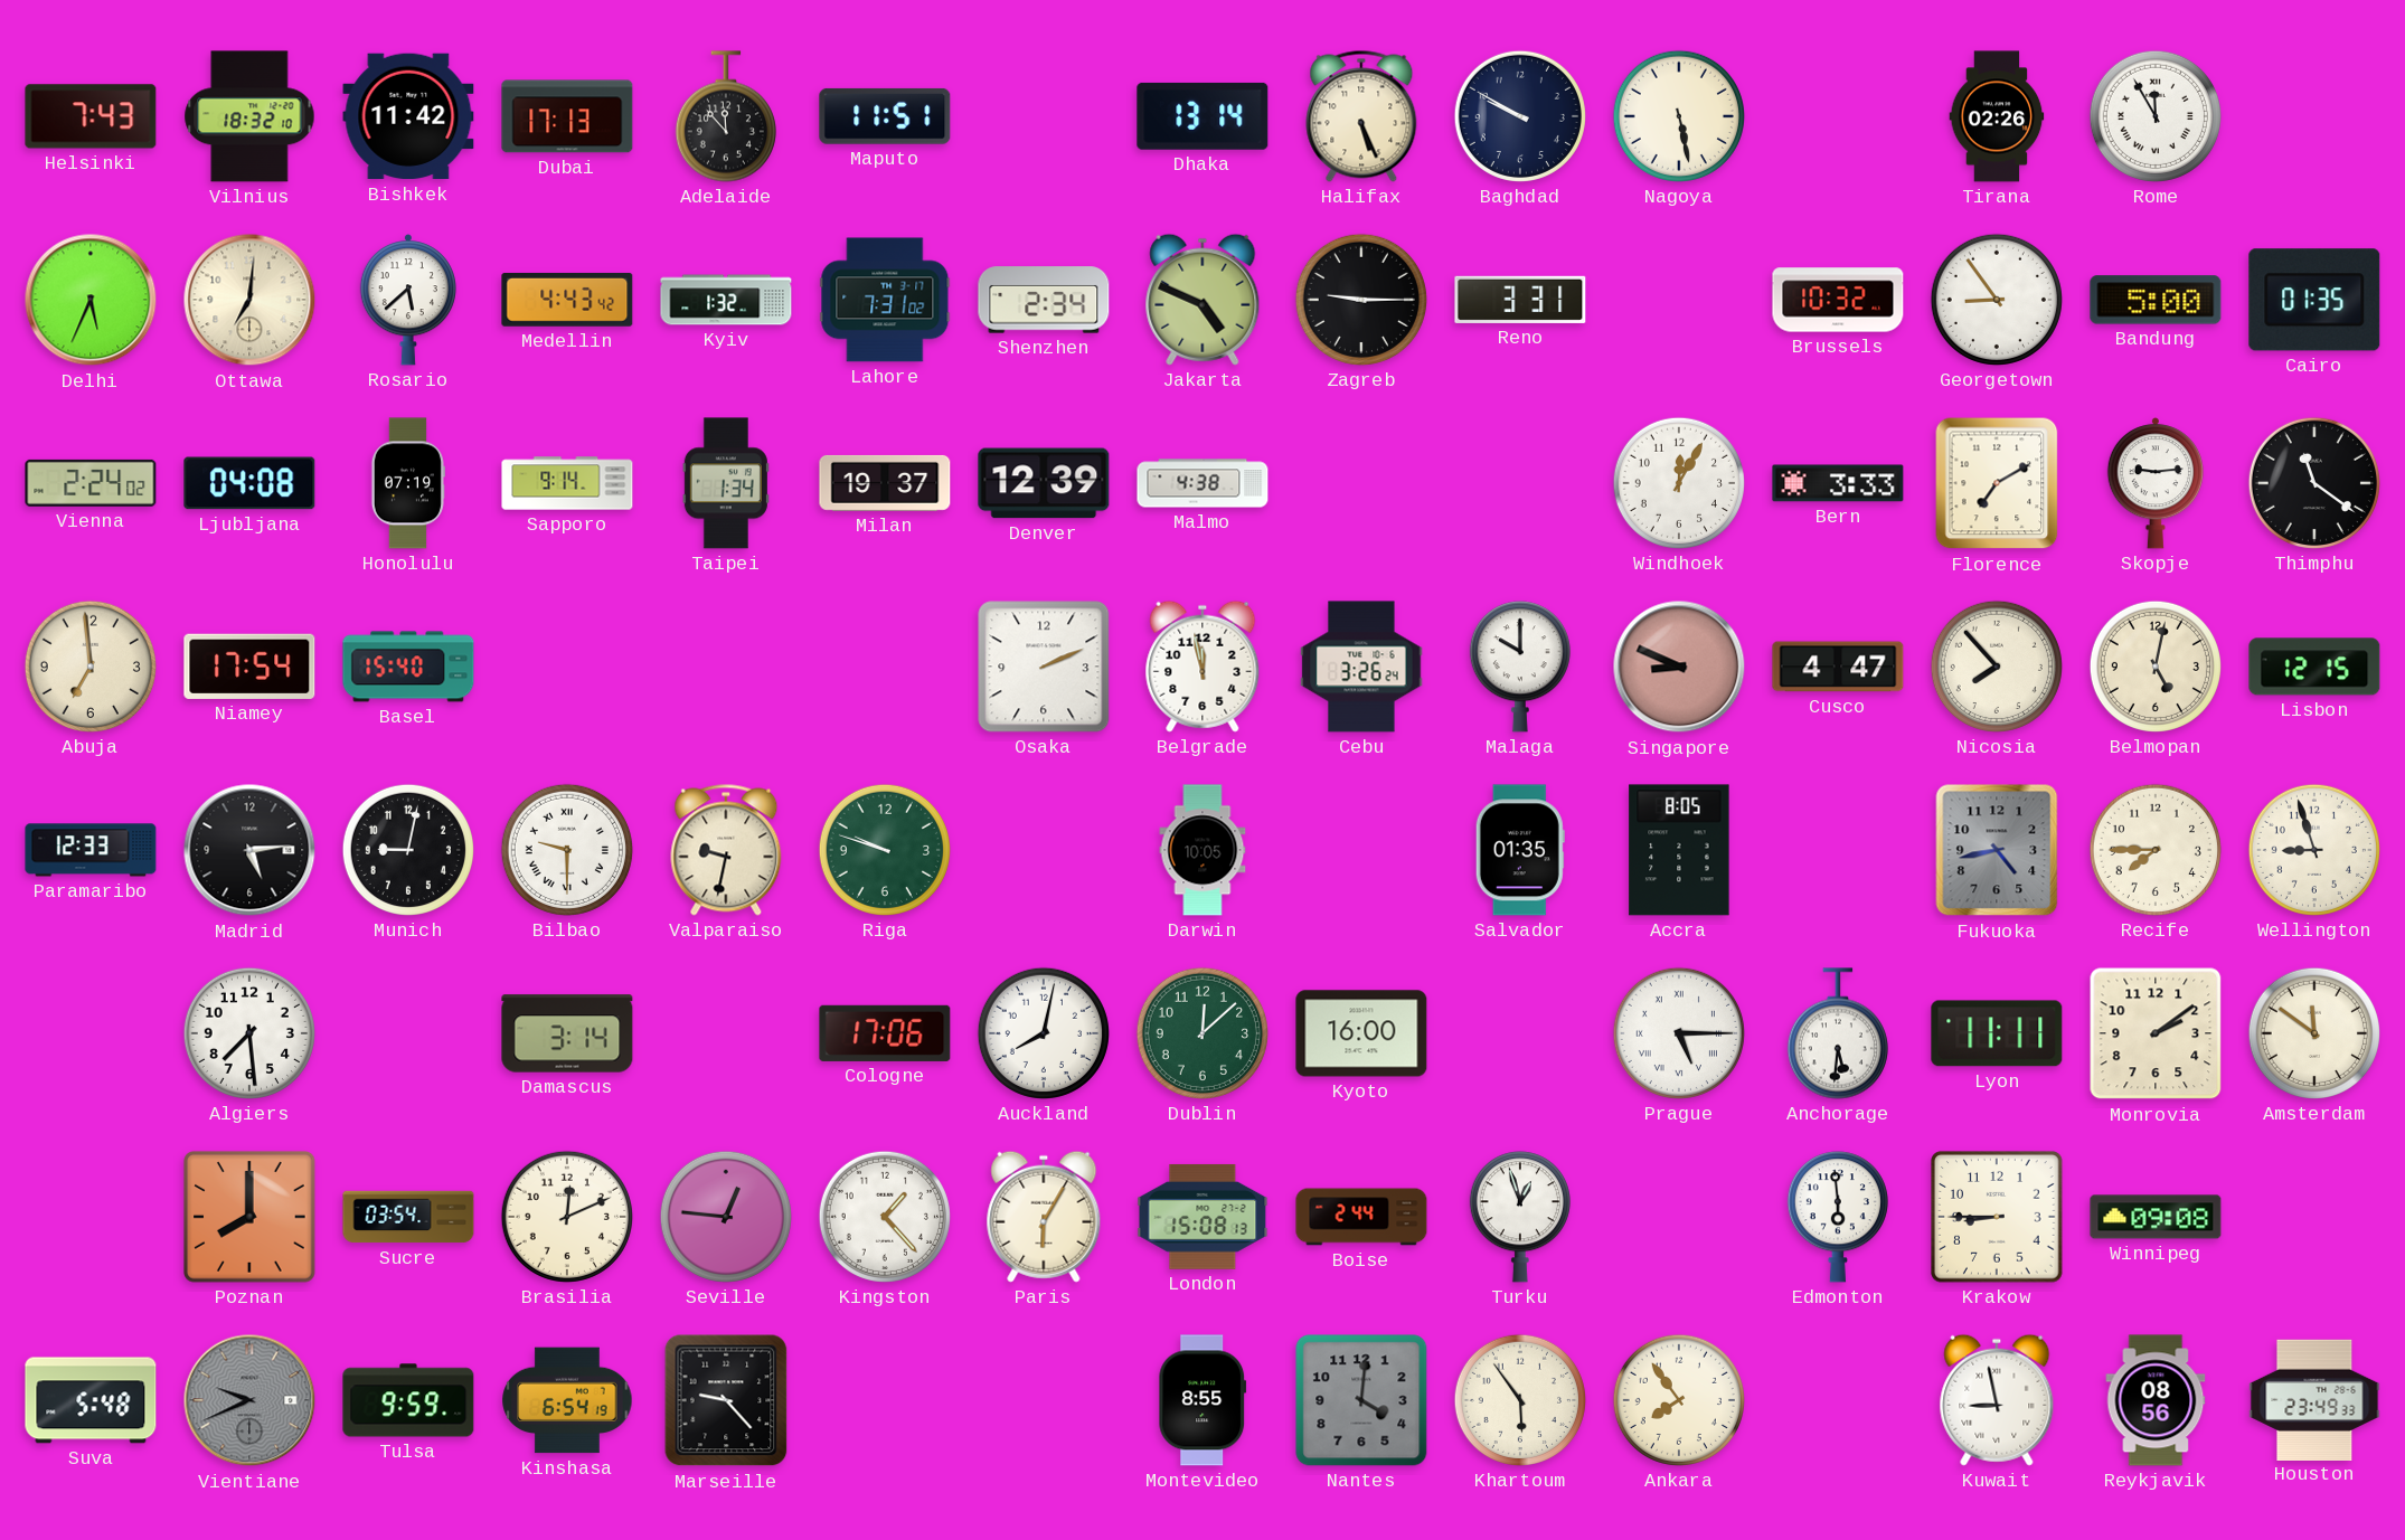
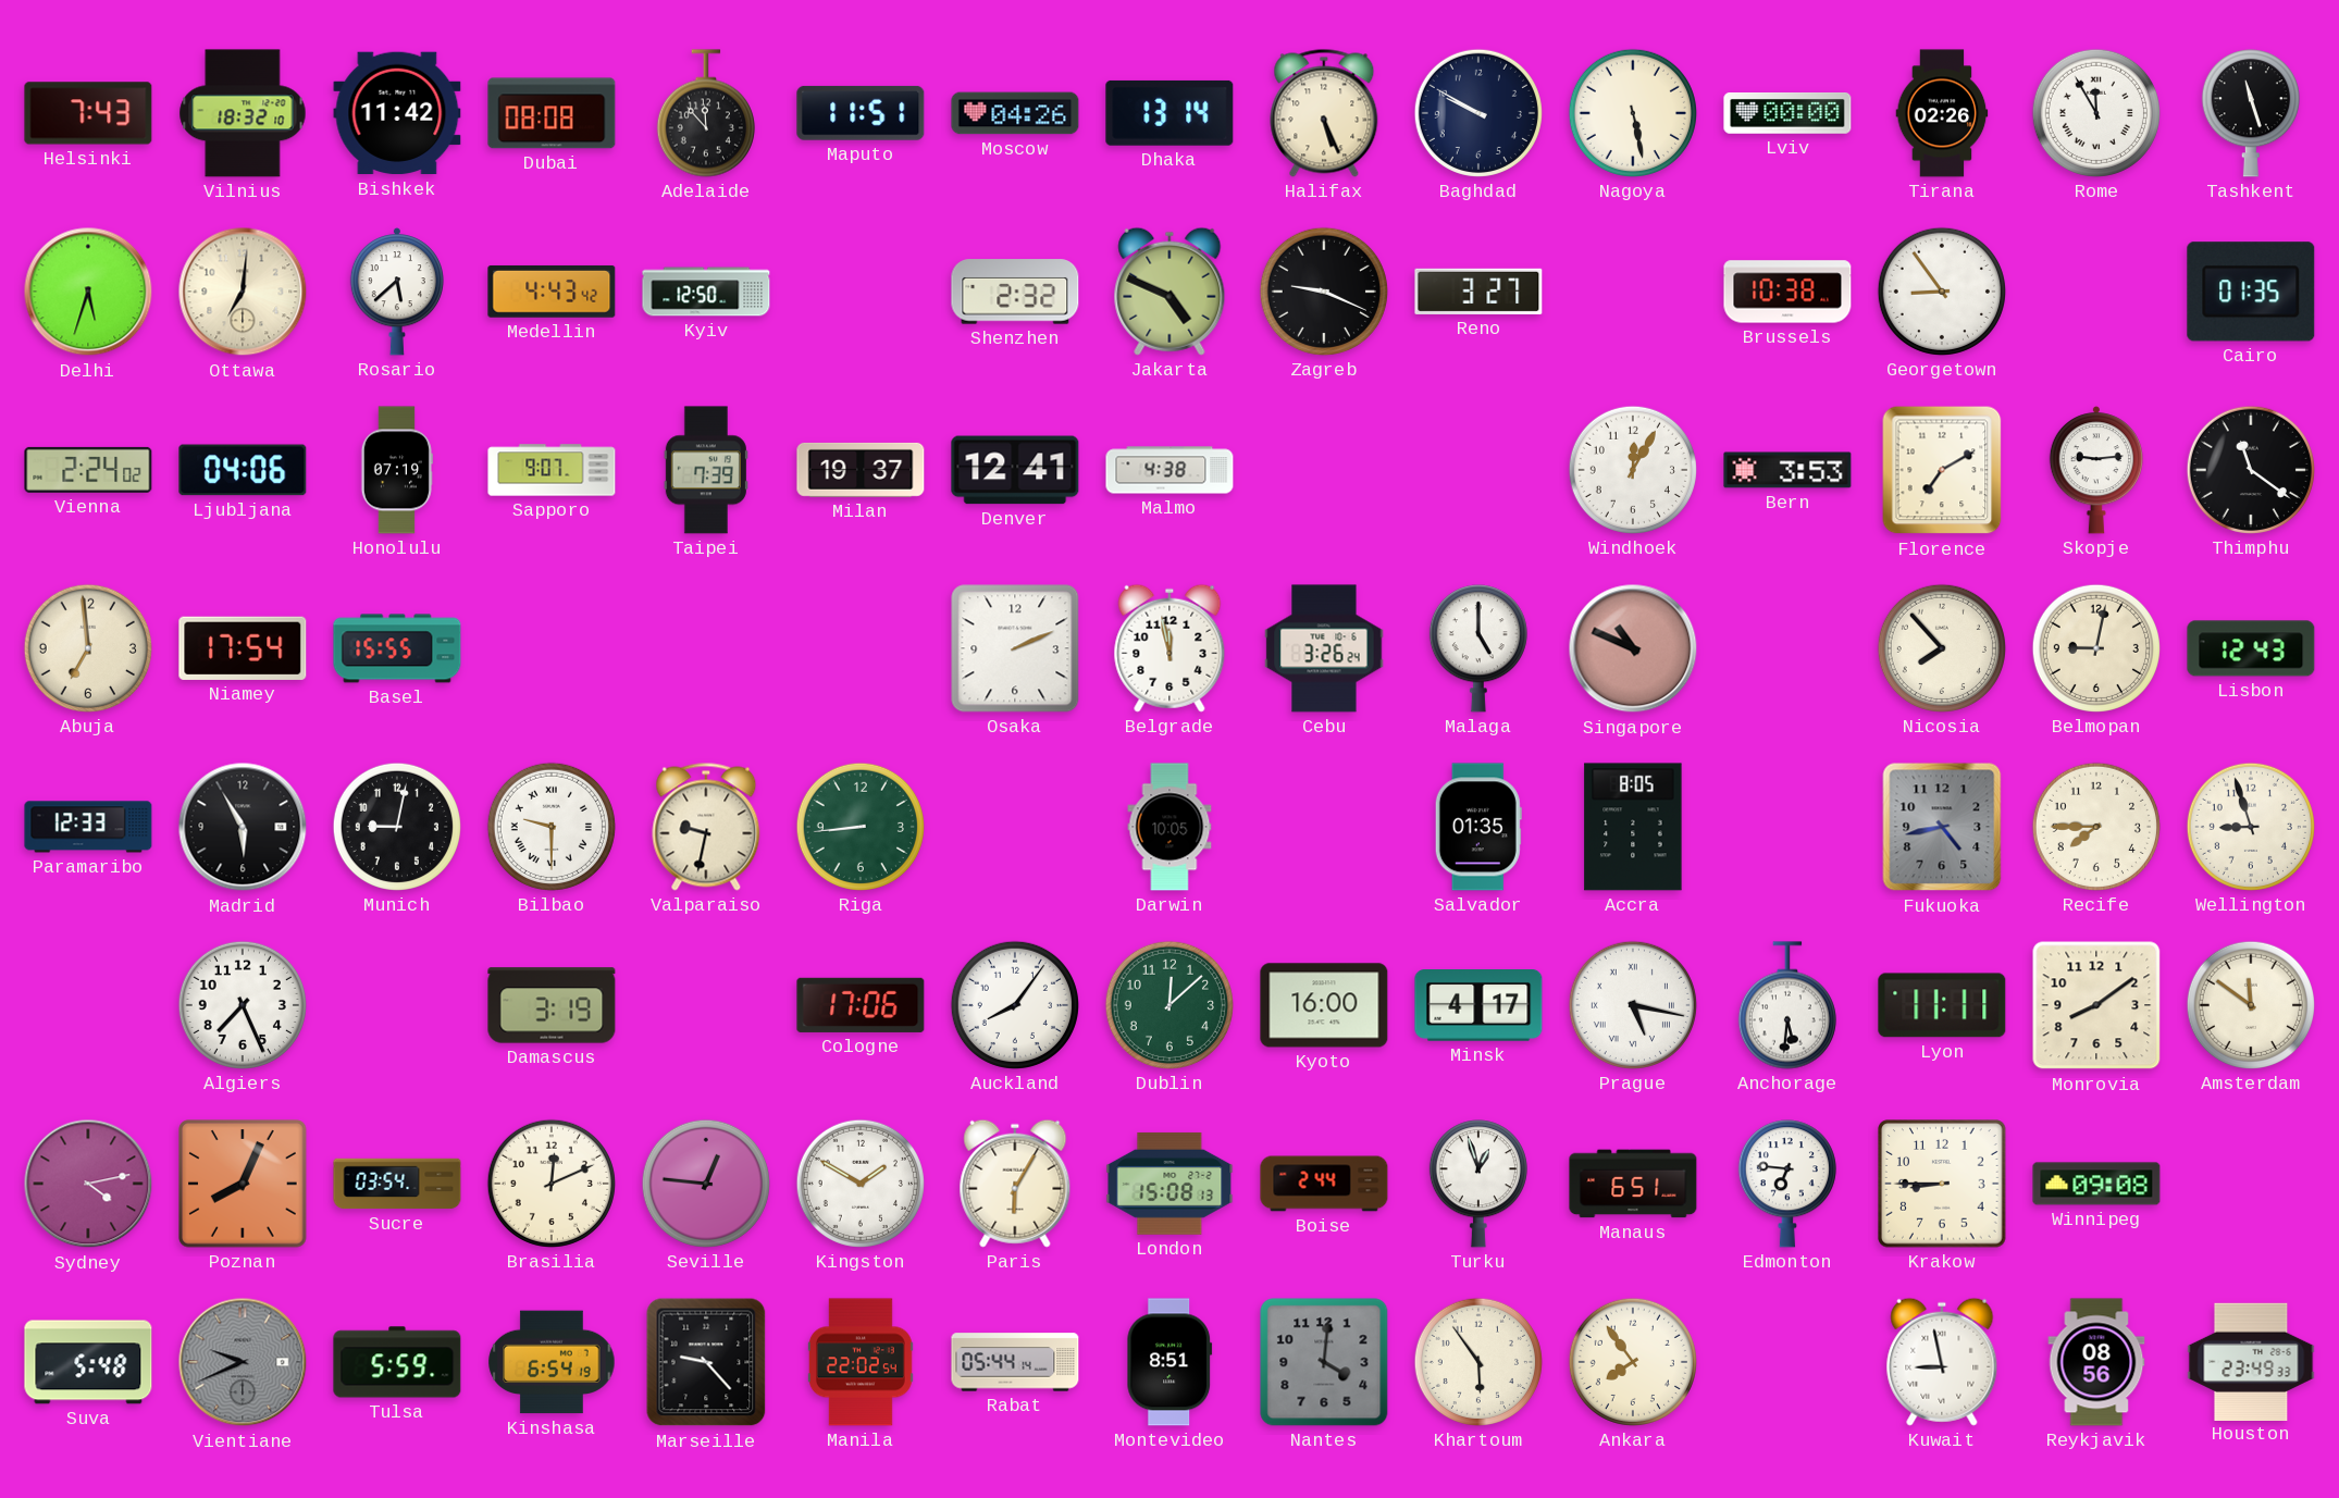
Dubai: 17:13 -> 08:08 (552, 113)
Moscow: none -> 04:26 (1015, 113)
Lviv: none -> 00:00 (1787, 114)
Tashkent: none -> 11:27 (2251, 113)
Delhi: 5:34 -> 5:33 (88, 292)
Kyiv: 1:32 -> 12:50 (706, 292)
Lahore: 7:31 -> none (885, 300)
Shenzhen: 2:34 -> 2:32 (1015, 292)
Zagreb: 9:15 -> 9:19 (1324, 292)
Reno: 3:31 -> 3:27 (1478, 292)
Brussels: 10:32 -> 10:38 (1787, 292)
Bandung: 5:00 -> none (2156, 300)
Ljubljana: 04:08 -> 04:06 (243, 470)
Sapporo: 9:14 -> 9:07 (552, 470)
Taipei: 1:34 -> 7:39 (706, 470)
Denver: 12:39 -> 12:41 (1015, 470)
Bern: 3:33 -> 3:53 (1787, 470)
Basel: 15:40 -> 15:55 (397, 648)
Malaga: 10:00 -> 5:00 (1478, 648)
Singapore: 8:49 -> 10:49 (1633, 648)
Cusco: 4:47 -> none (1838, 667)
Belmopan: 5:02 -> 9:02 (2096, 648)
Lisbon: 12:15 -> 12:43 (2251, 648)
Madrid: 5:14 -> 5:55 (243, 827)
Riga: 9:48 -> 8:44 (861, 827)
Algiers: 7:29 -> 7:26 (243, 1005)
Damascus: 3:14 -> 3:19 (552, 1005)
Auckland: 8:02 -> 8:06 (1015, 1005)
Minsk: none -> 4:17 (1478, 1006)
Prague: 5:15 -> 5:17 (1633, 1005)
Monrovia: 2:09 -> 8:09 (2096, 1005)
Sydney: none -> 4:13 (88, 1184)
Poznan: 8:00 -> 8:04 (243, 1184)
Kingston: 1:23 -> 1:50 (861, 1184)
Manaus: none -> 6:51 (1633, 1184)
Edmonton: 5:59 -> 6:46 (1787, 1184)
Tulsa: 9:59 -> 5:59 (397, 1362)
Manila: none -> 22:02 (861, 1362)
Rabat: none -> 05:44 (1015, 1362)
Montevideo: 8:55 -> 8:51 (1169, 1362)
